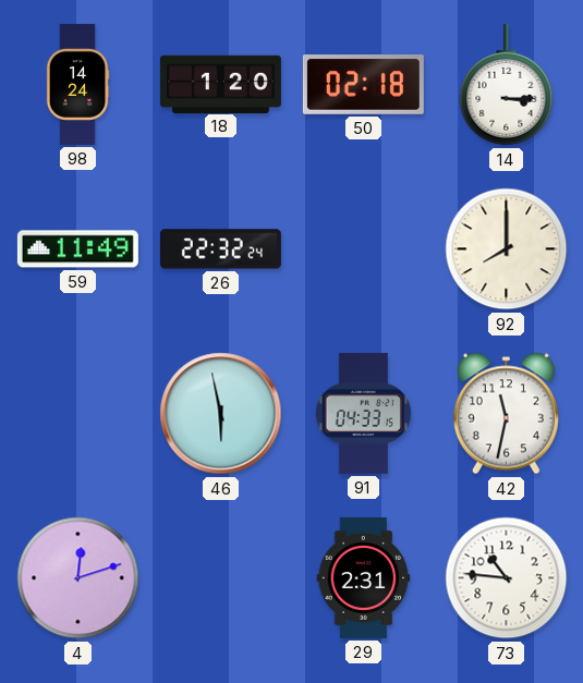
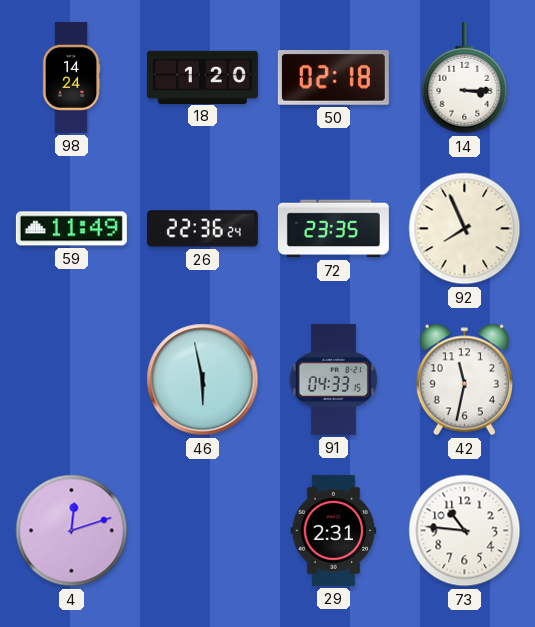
26: 22:32 -> 22:36 (202, 229)
72: none -> 23:35 (333, 229)
92: 8:00 -> 7:56 (465, 229)
